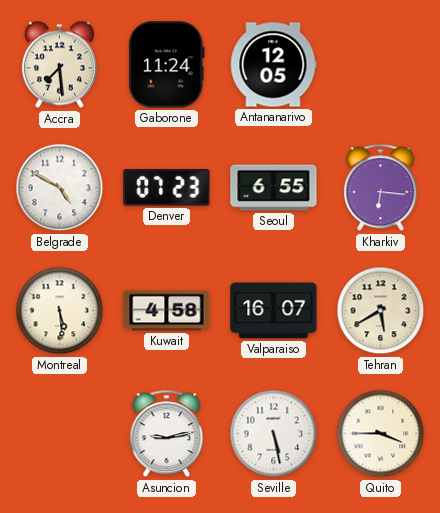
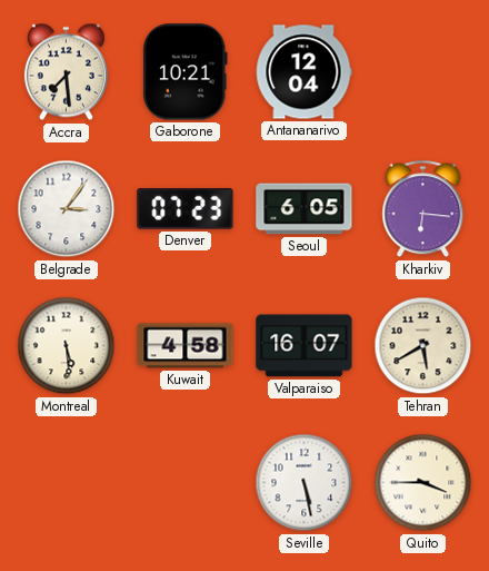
Gaborone: 11:24 -> 10:21 (184, 72)
Antananarivo: 12:05 -> 12:04 (303, 72)
Belgrade: 4:50 -> 3:06 (67, 209)
Seoul: 6:55 -> 6:05 (305, 209)
Asuncion: 9:13 -> none (167, 434)
